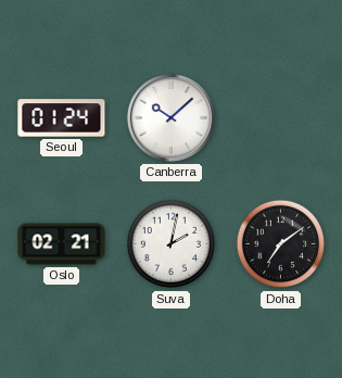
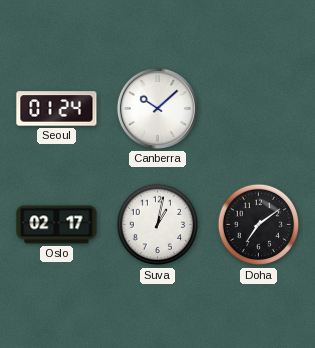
Oslo: 02:21 -> 02:17 (57, 225)
Suva: 2:02 -> 1:02 (158, 225)
